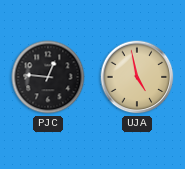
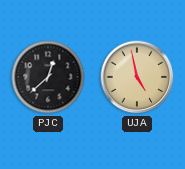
PJC: 12:46 -> 12:38 (48, 77)
